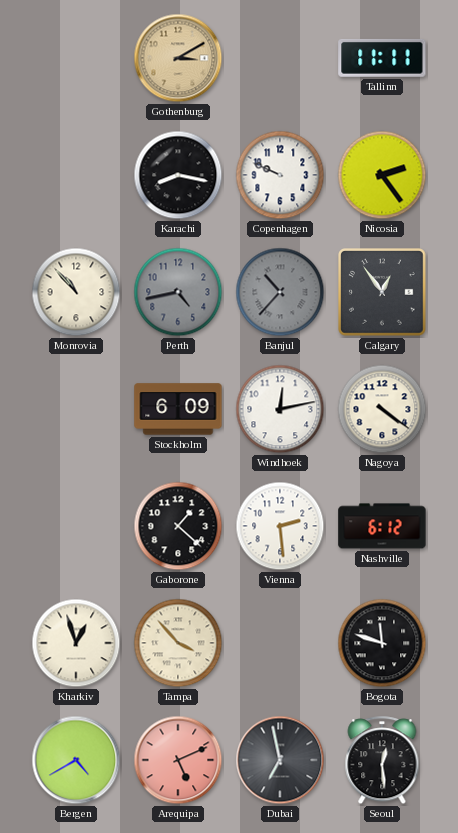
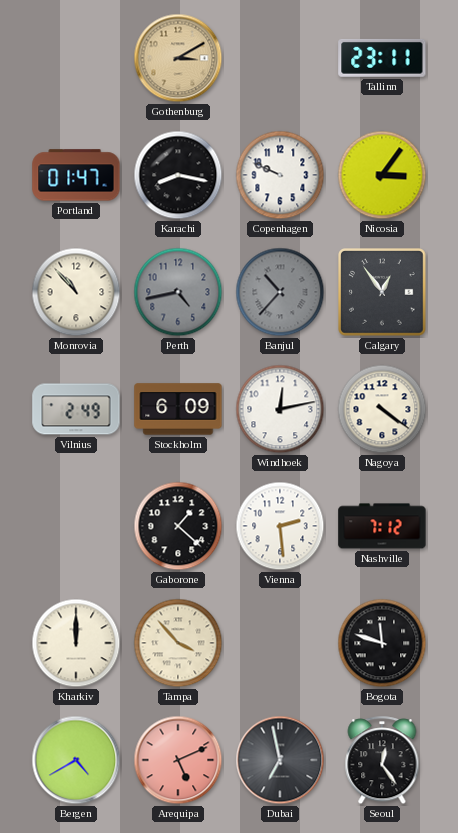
Tallinn: 11:11 -> 23:11 (382, 58)
Portland: none -> 01:47 (76, 175)
Nicosia: 2:24 -> 3:06 (382, 175)
Vilnius: none -> 2:49 (76, 409)
Nashville: 6:12 -> 7:12 (382, 526)
Kharkiv: 12:57 -> 12:00 (76, 643)
Seoul: 12:29 -> 12:24 (382, 761)
